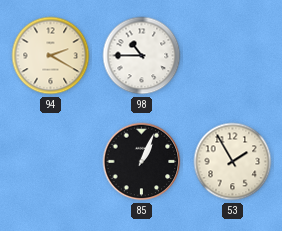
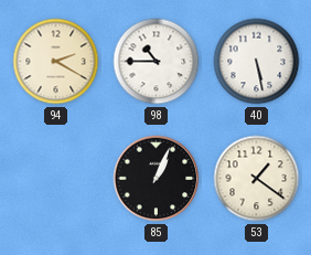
40: none -> 5:28 (257, 62)
53: 1:55 -> 1:21 (257, 179)
